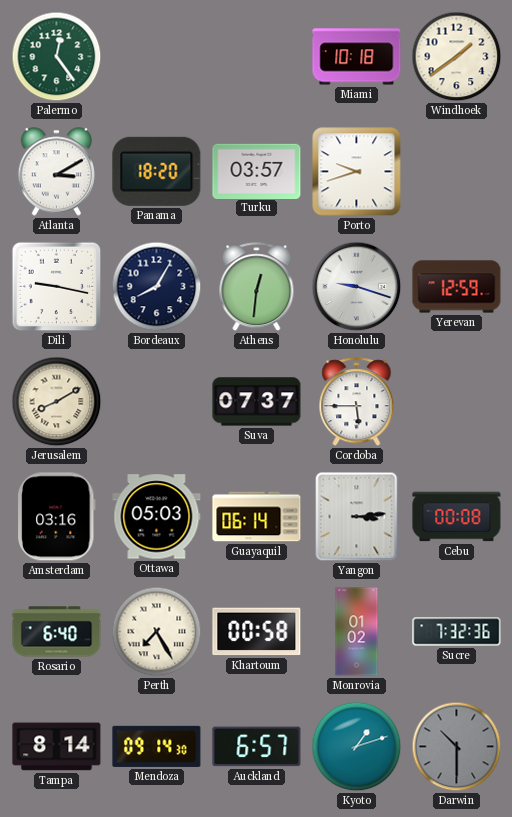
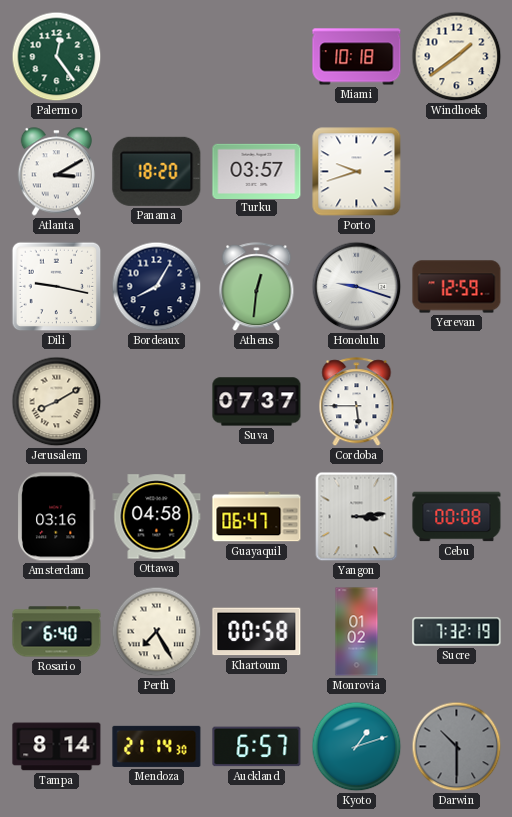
Ottawa: 05:03 -> 04:58 (157, 517)
Guayaquil: 06:14 -> 06:47 (257, 517)
Sucre: 7:32:36 -> 7:32:19 (457, 632)
Mendoza: 09:14 -> 21:14 (157, 746)
